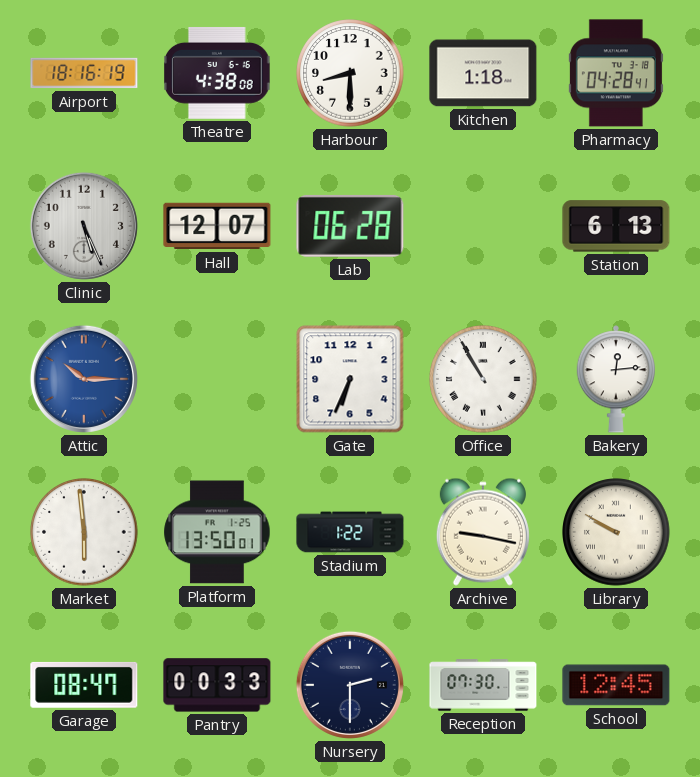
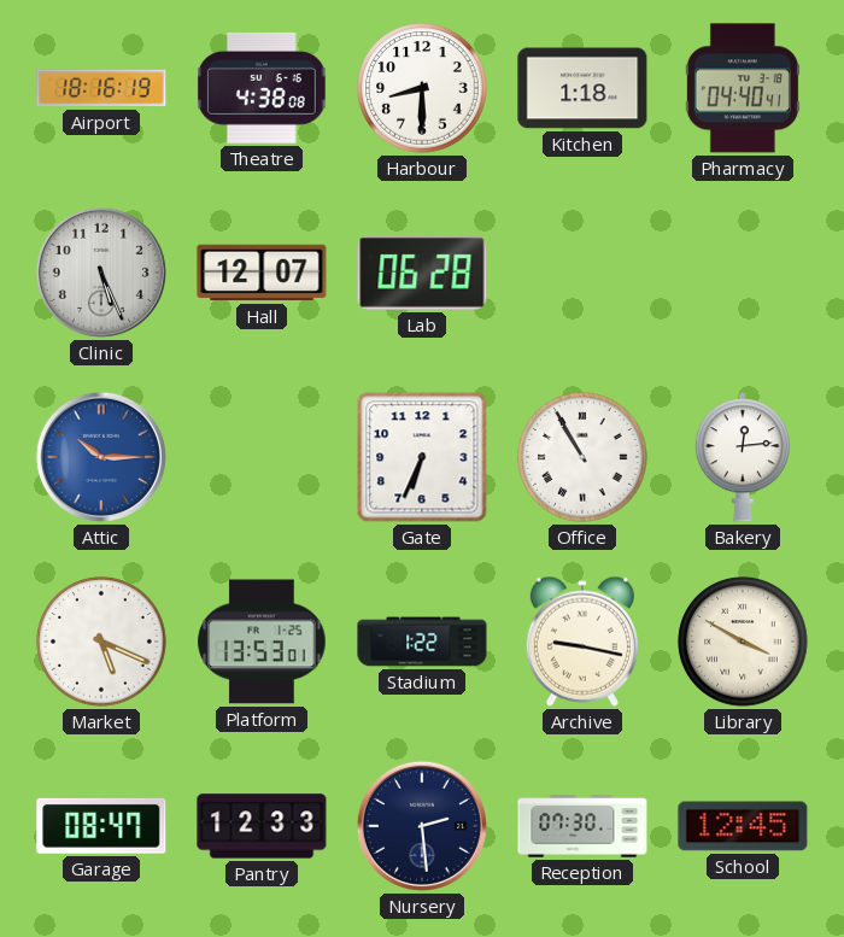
Pharmacy: 04:28 -> 04:40 (743, 88)
Station: 6:13 -> none (616, 226)
Market: 5:59 -> 5:19 (101, 642)
Platform: 13:50 -> 13:53 (262, 642)
Library: 9:50 -> 3:50 (743, 642)
Pantry: 00:33 -> 12:33 (262, 826)
Nursery: 2:30 -> 2:29 (422, 826)
